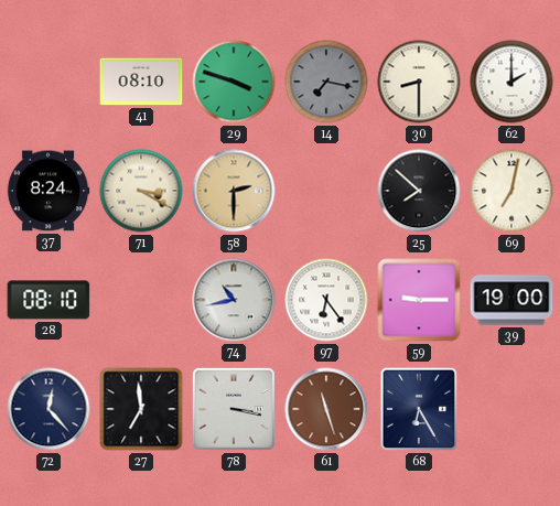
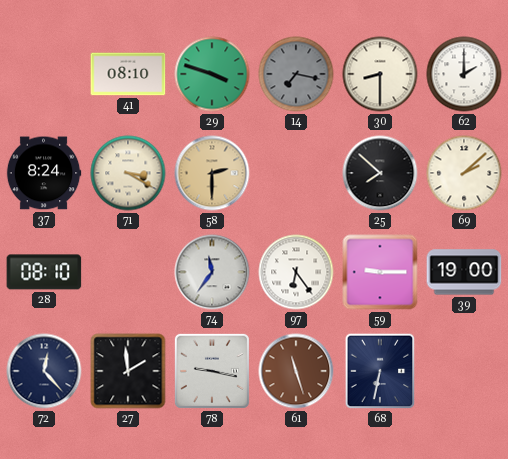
69: 7:02 -> 2:08 (464, 173)
74: 10:43 -> 11:36 (212, 272)
27: 6:59 -> 1:59 (128, 371)
78: 3:17 -> 9:17 (212, 371)
68: 6:25 -> 6:32 (380, 371)
